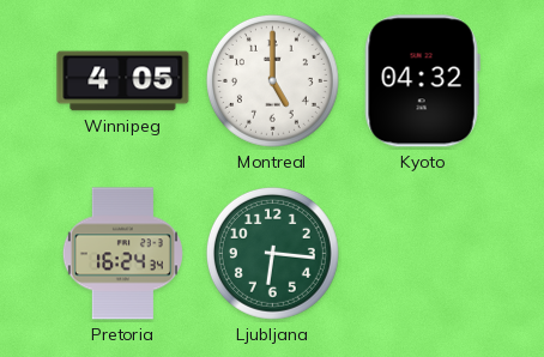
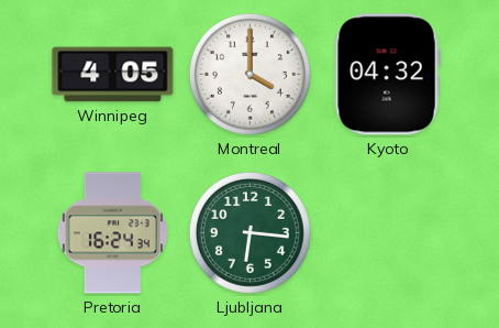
Montreal: 5:00 -> 4:00 (249, 74)
